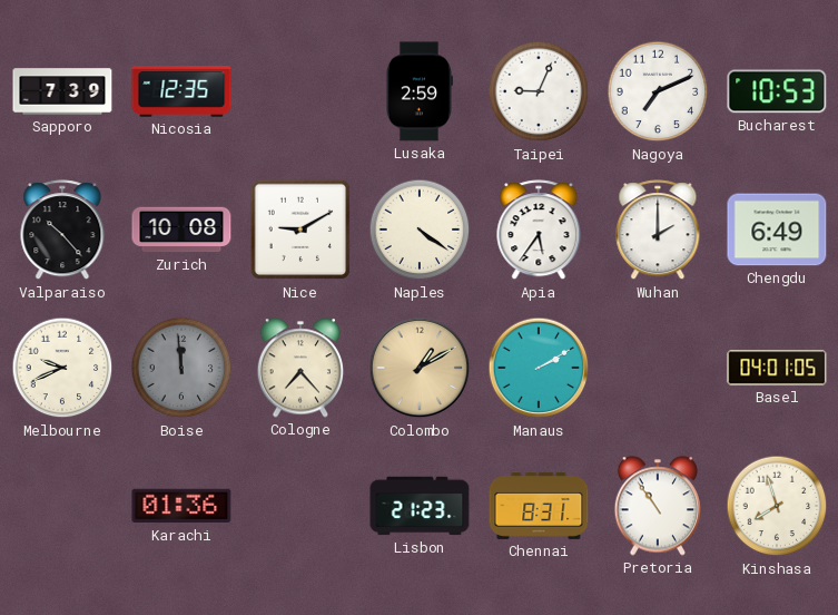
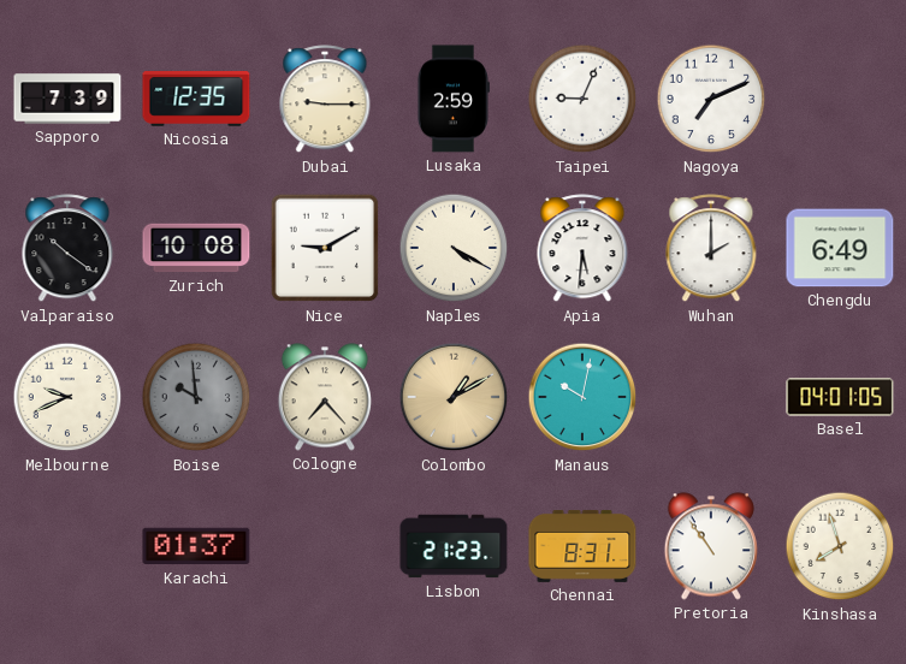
Dubai: none -> 9:15 (325, 100)
Bucharest: 10:53 -> none (777, 91)
Valparaiso: 10:23 -> 10:21 (67, 249)
Naples: 4:21 -> 4:20 (454, 248)
Apia: 5:36 -> 5:31 (582, 249)
Boise: 11:59 -> 9:59 (196, 397)
Manaus: 2:10 -> 10:02 (582, 397)
Karachi: 01:36 -> 01:37 (196, 546)
